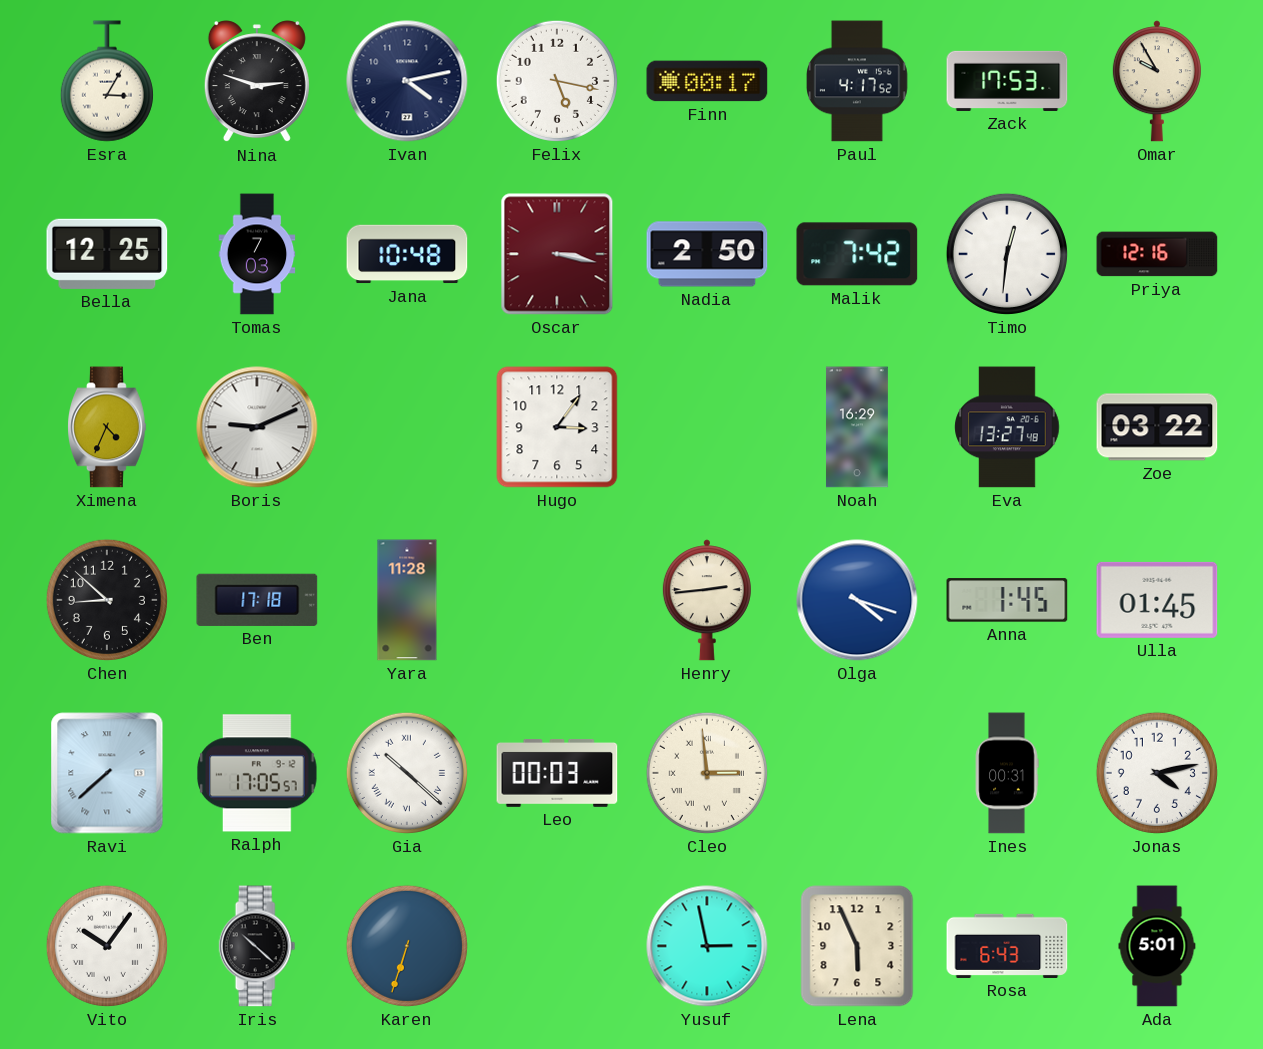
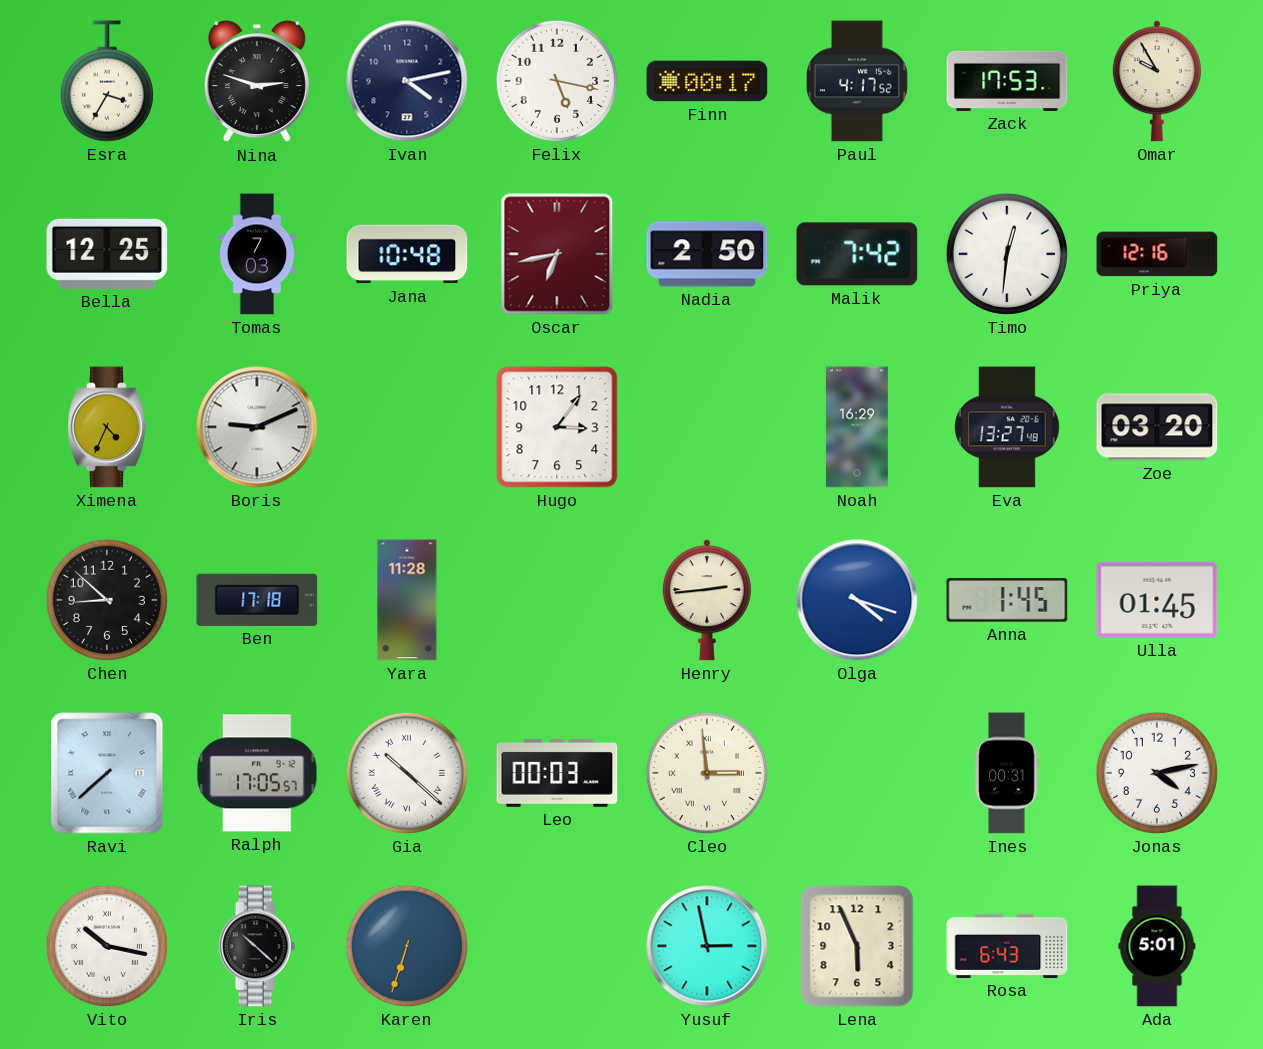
Esra: 3:05 -> 3:35 (107, 81)
Oscar: 3:17 -> 6:43 (557, 254)
Zoe: 03:22 -> 03:20 (1157, 427)
Vito: 10:06 -> 10:17 (107, 946)
